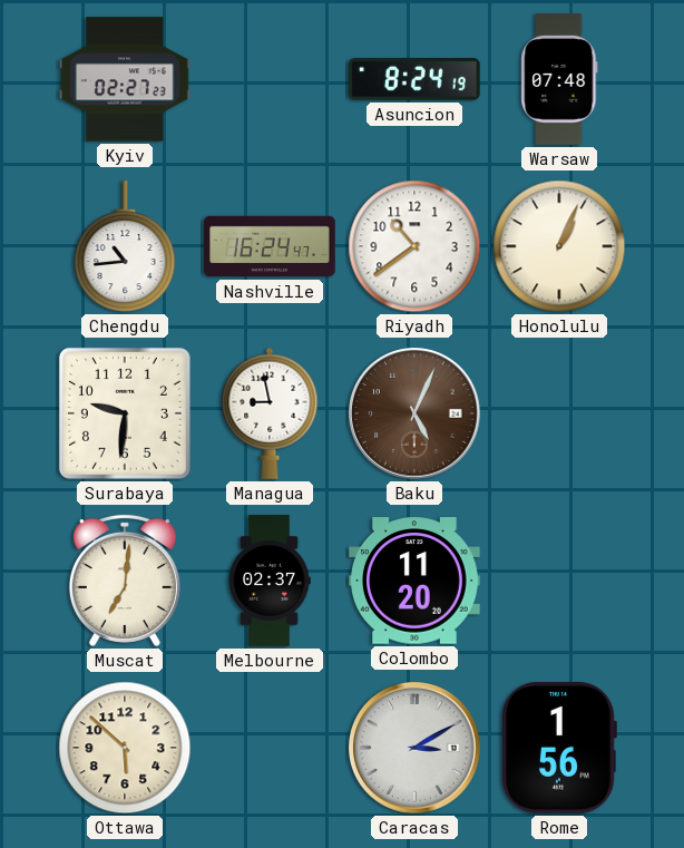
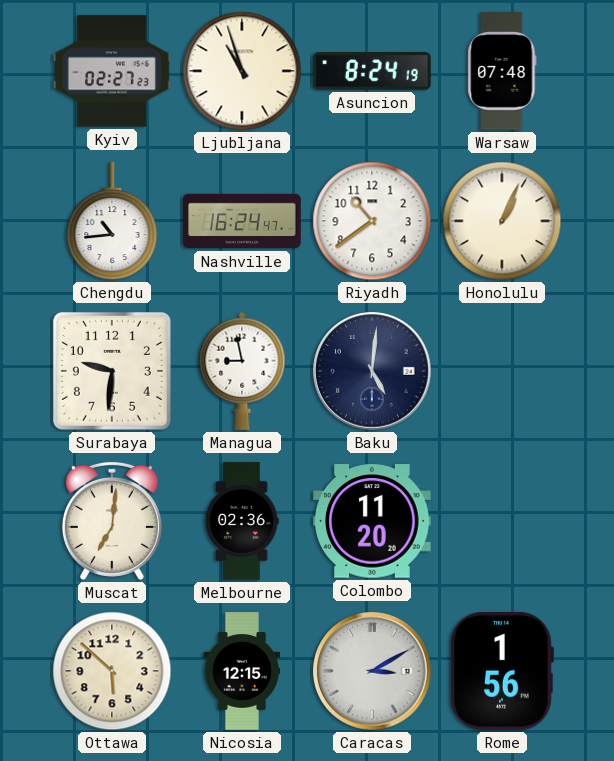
Ljubljana: none -> 10:57 (242, 71)
Baku: 5:04 -> 5:01 (373, 372)
Baku dial: brown -> navy (373, 372)
Melbourne: 02:37 -> 02:36 (242, 521)
Nicosia: none -> 12:15 (242, 671)
